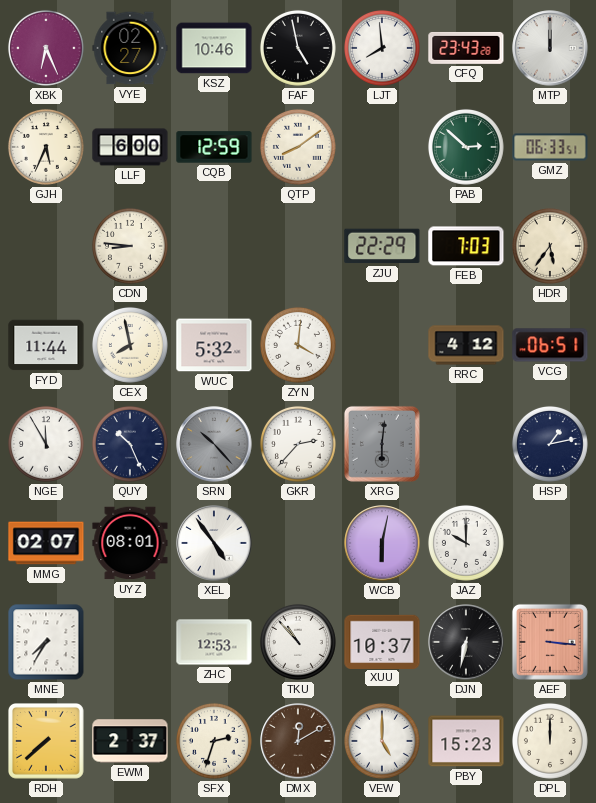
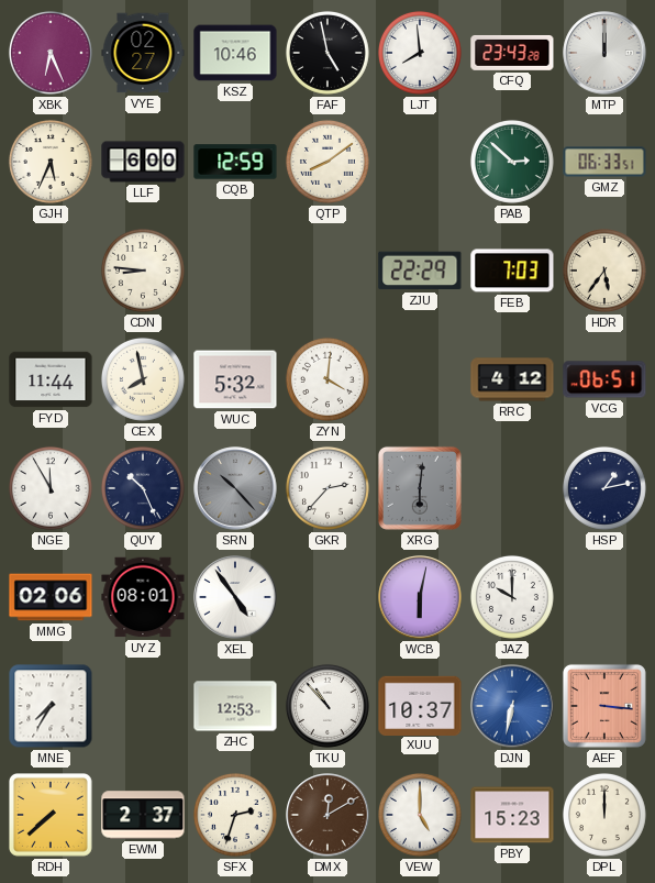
MMG: 02:07 -> 02:06 (51, 597)
DJN dial: black -> blue (512, 706)
